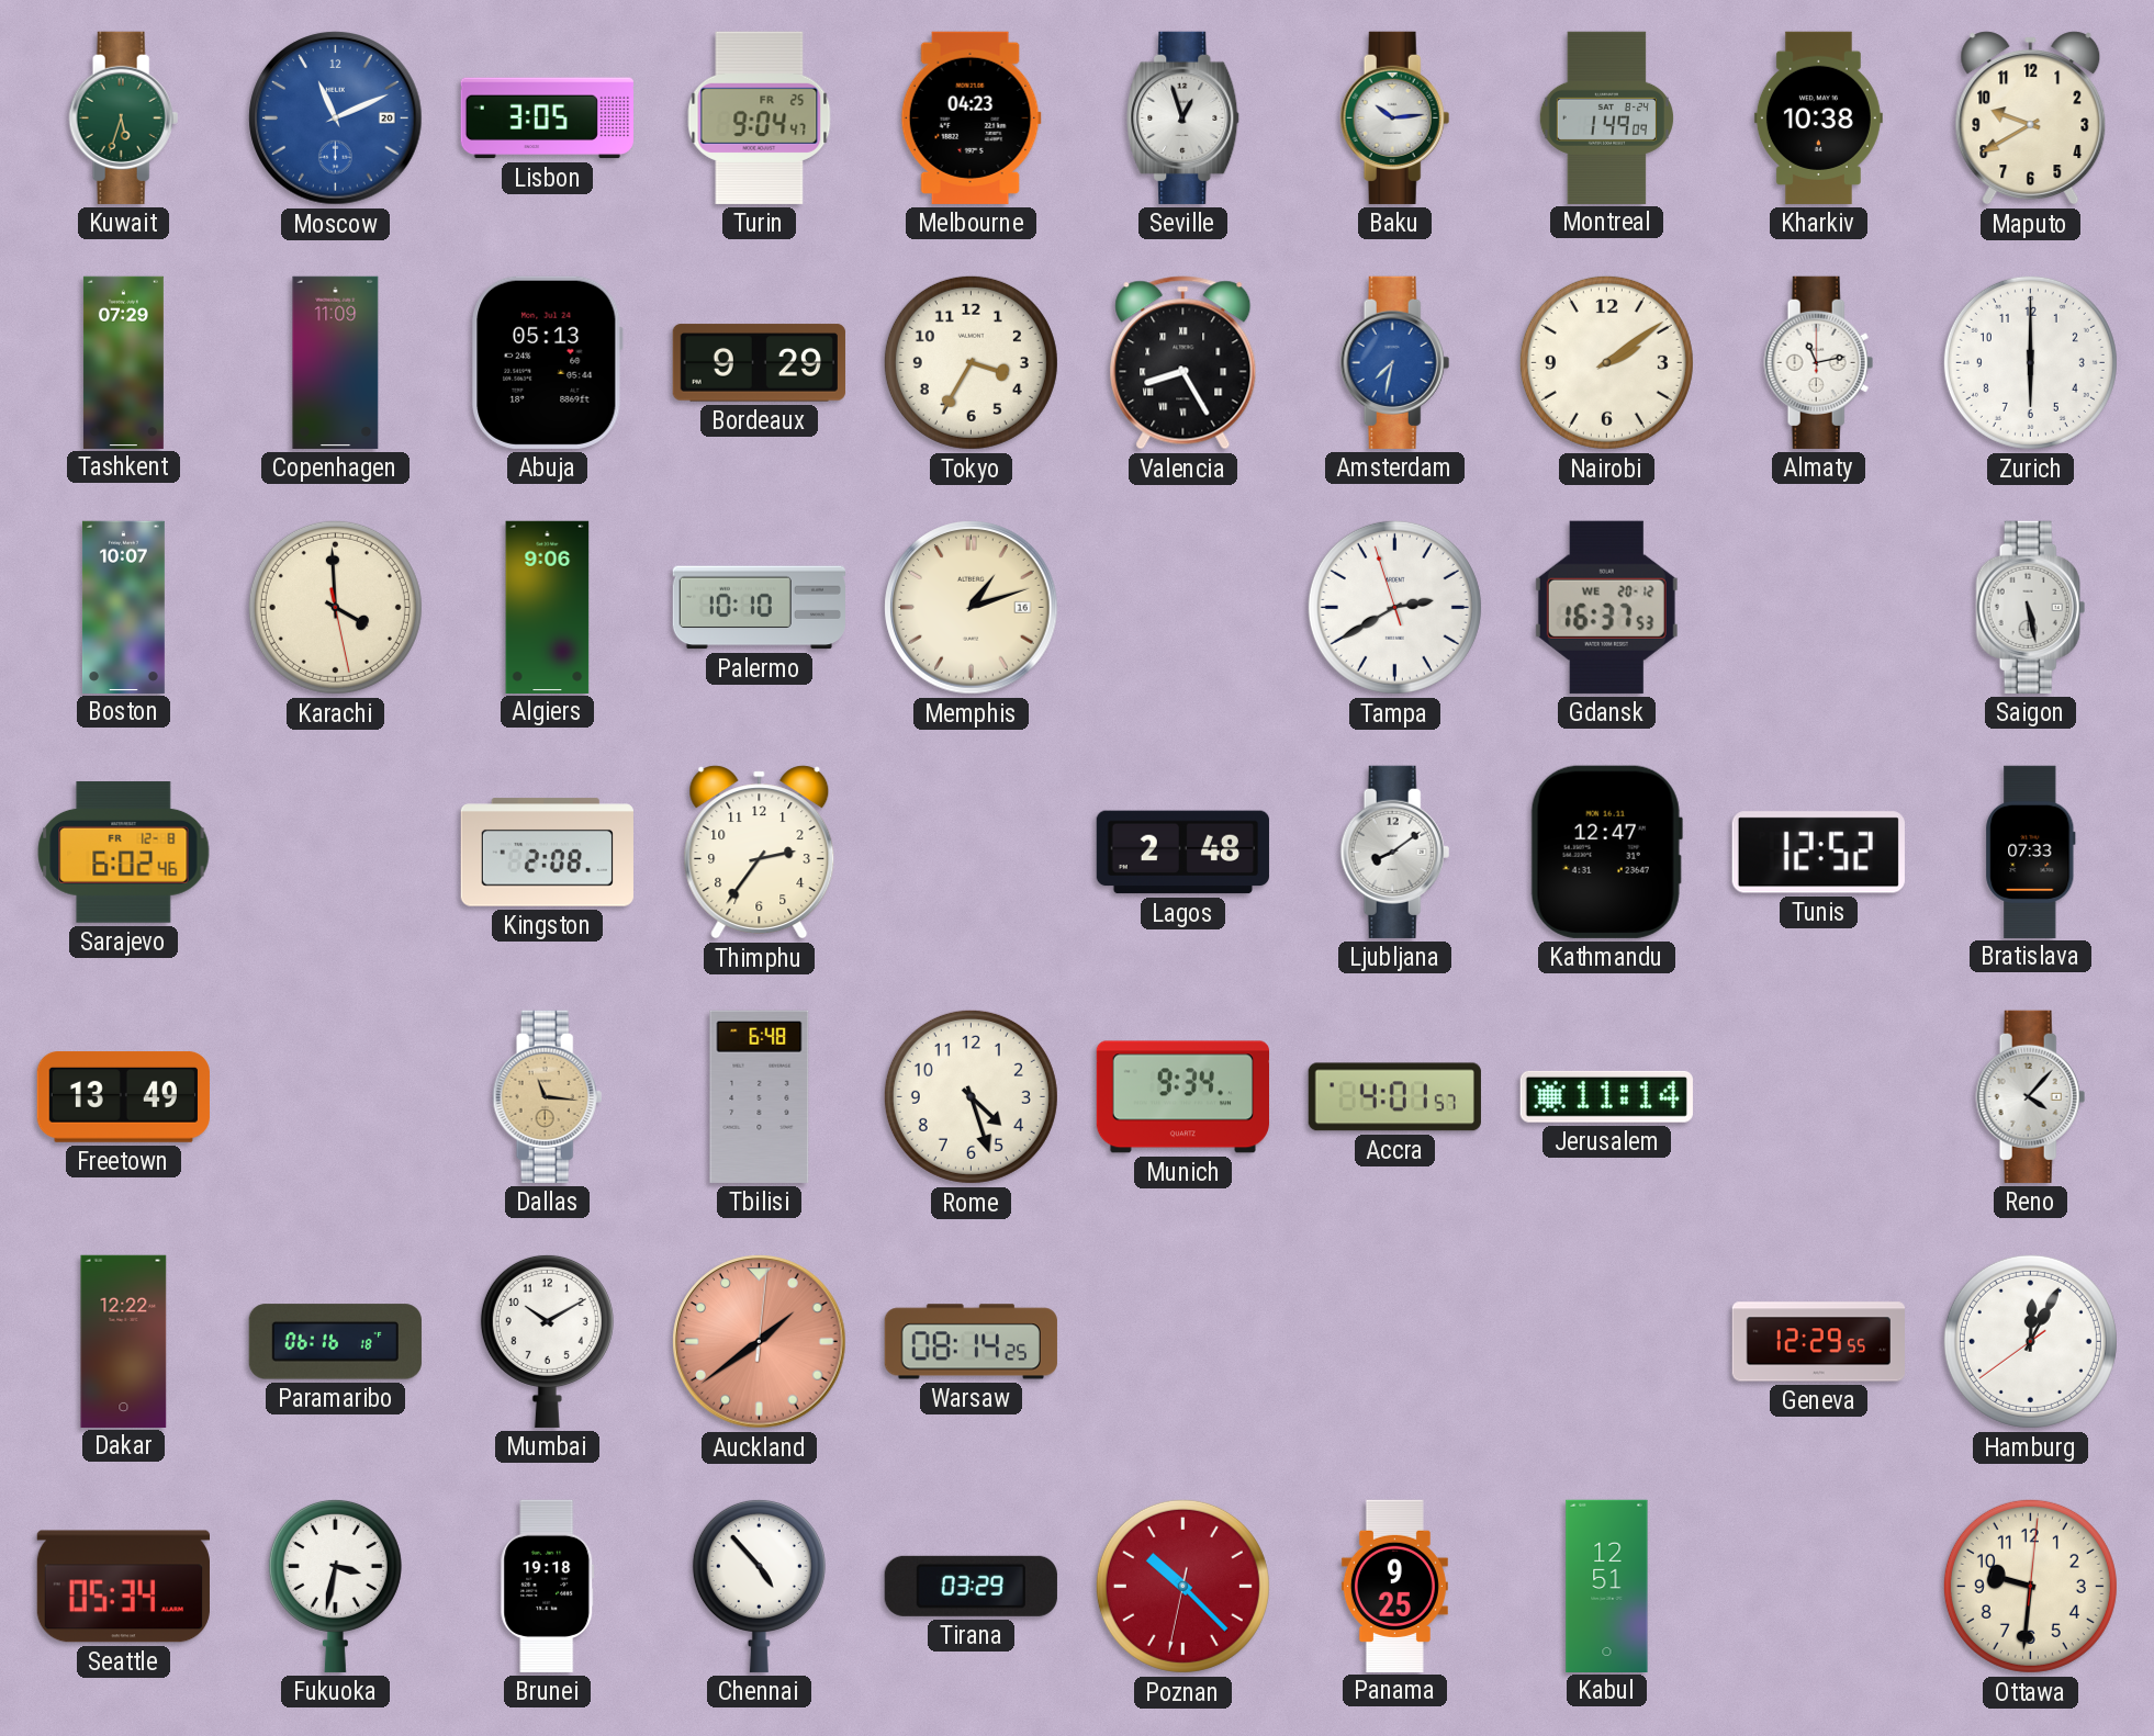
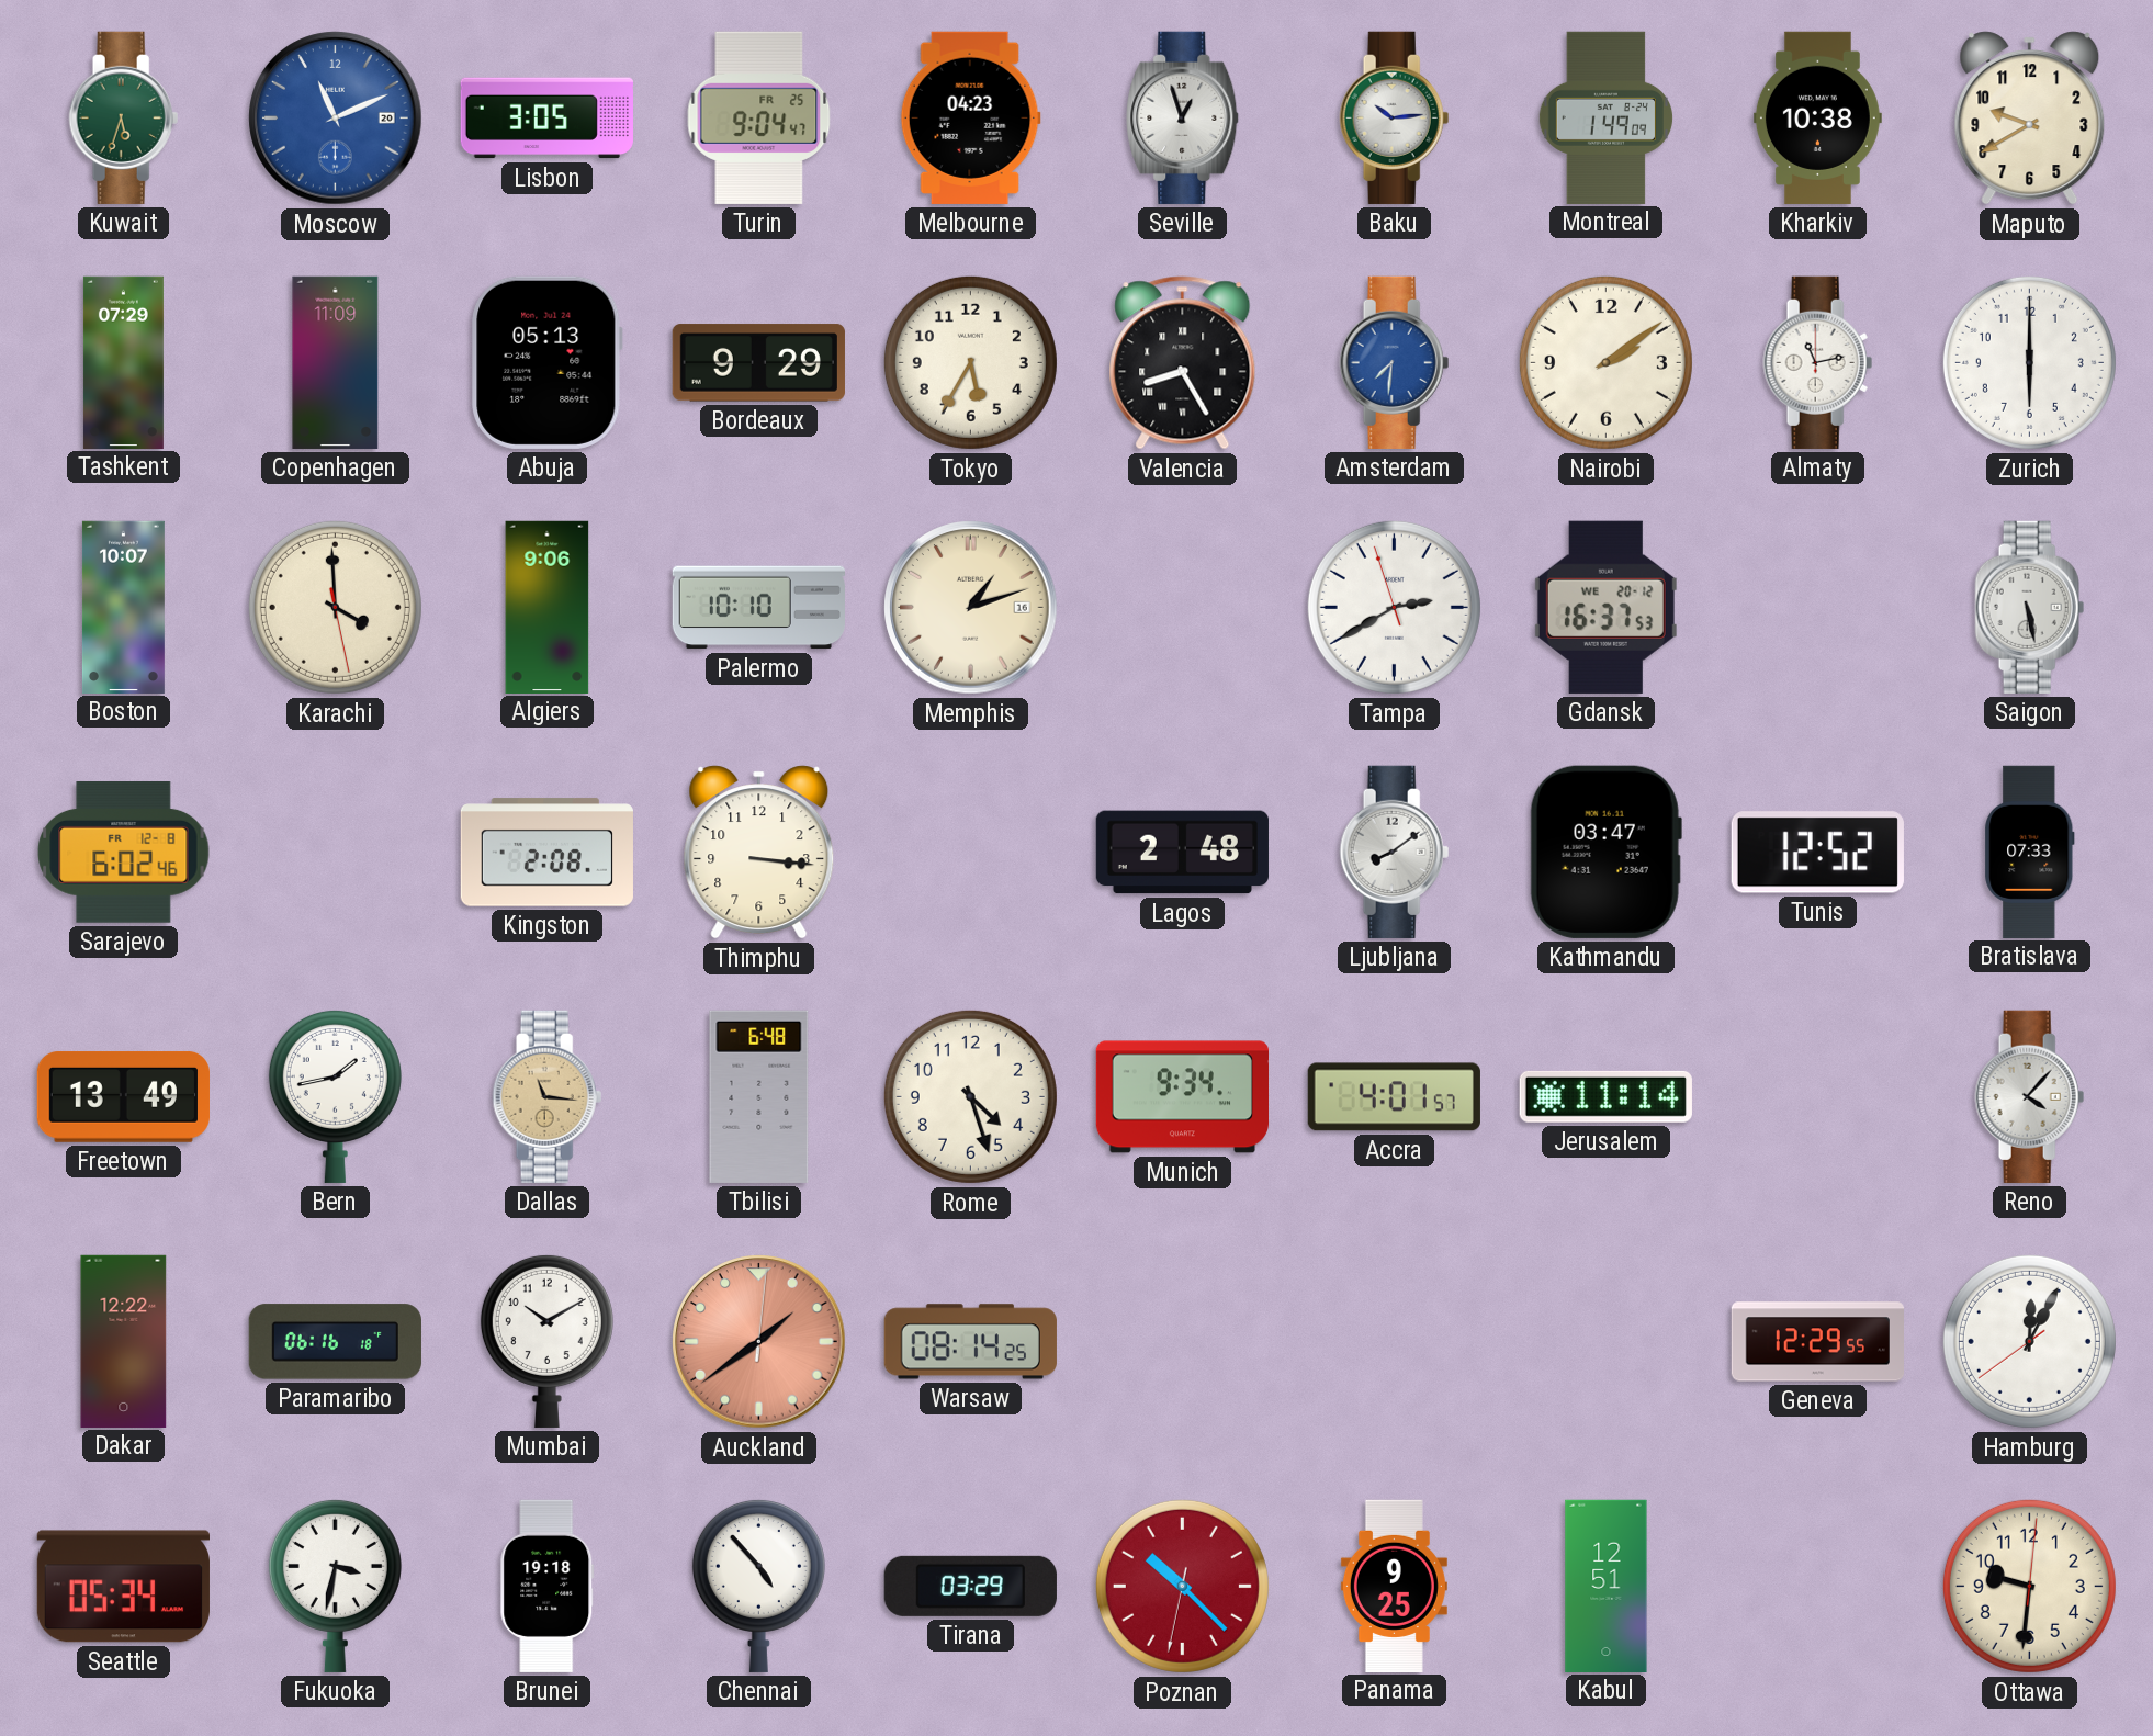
Tokyo: 3:35 -> 5:35 (970, 362)
Amsterdam: 7:32 -> 7:31 (1395, 362)
Thimphu: 2:36 -> 3:16 (759, 853)
Kathmandu: 12:47 -> 03:47 (1605, 852)
Bern: none -> 1:43 (335, 1096)
